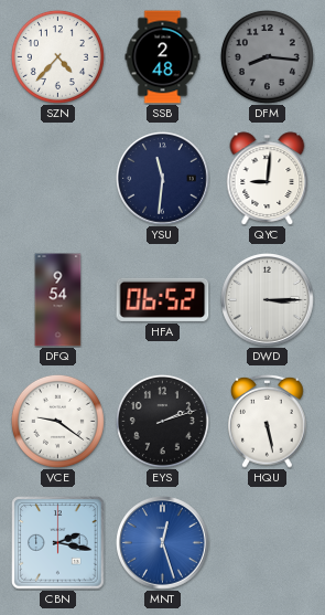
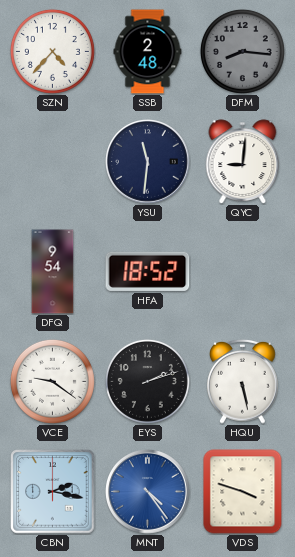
HFA: 06:52 -> 18:52 (148, 271)
DWD: 3:15 -> none (268, 300)
MNT: 12:27 -> 4:24 (148, 492)
VDS: none -> 3:48 (243, 492)
